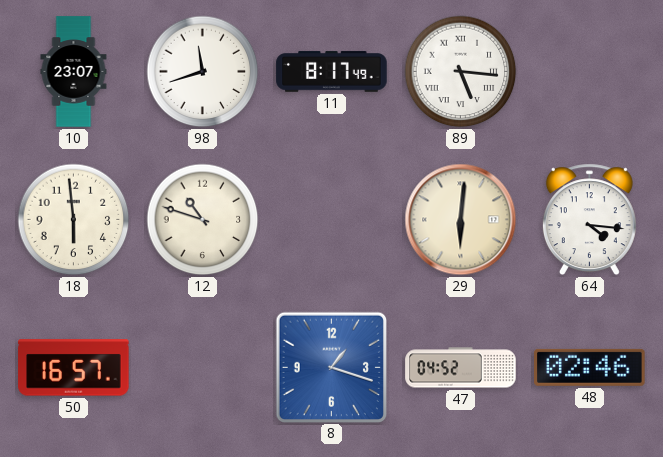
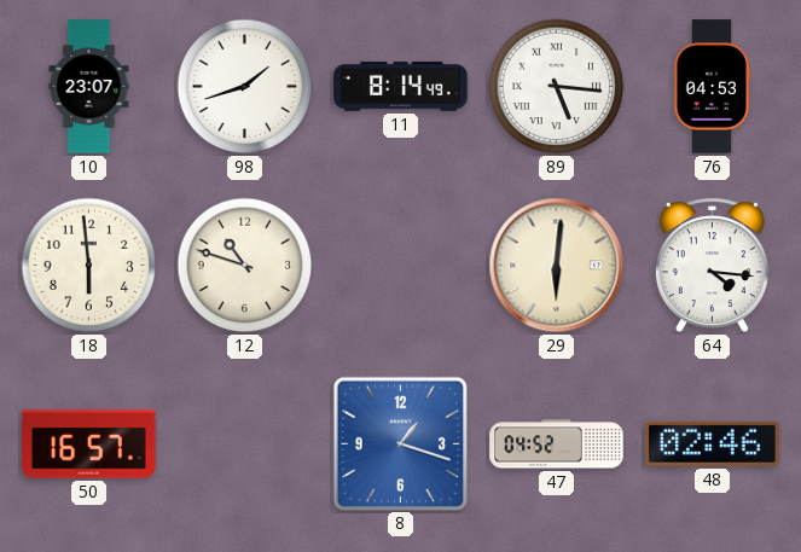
98: 11:42 -> 1:42 (245, 87)
11: 8:17 -> 8:14 (401, 87)
76: none -> 04:53 (712, 87)
